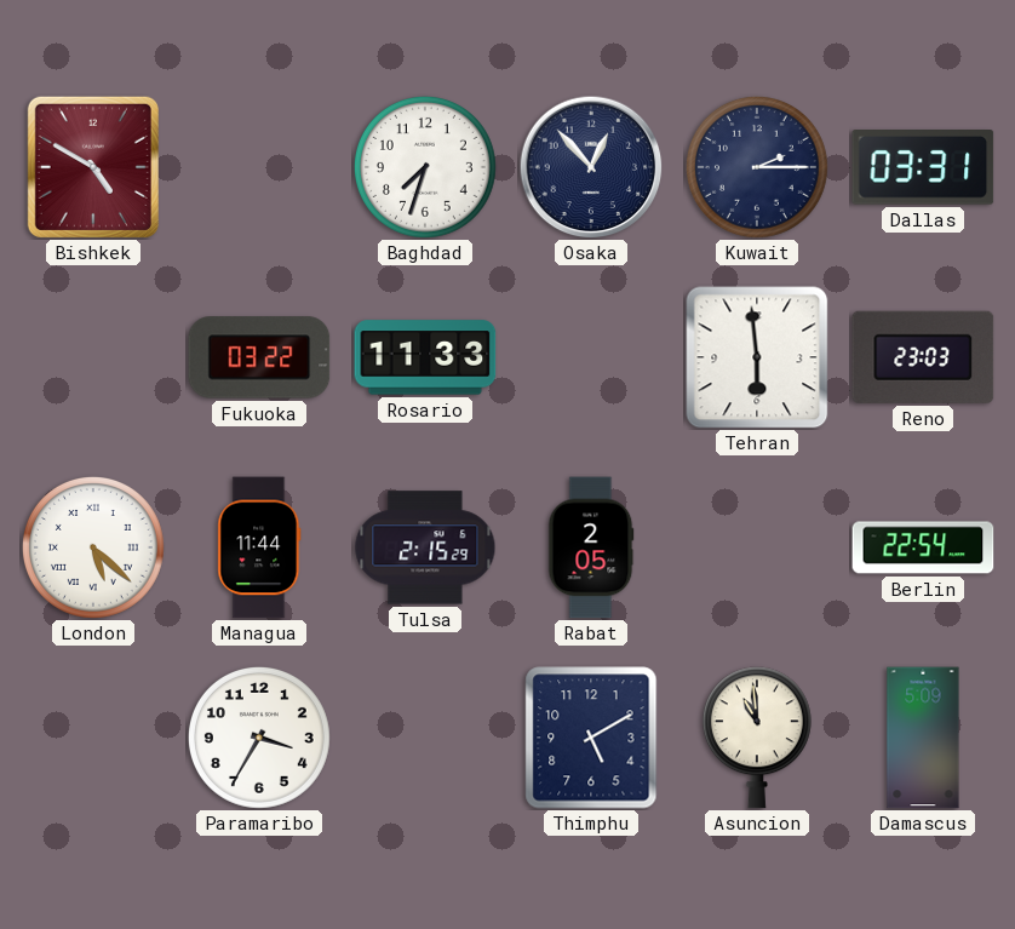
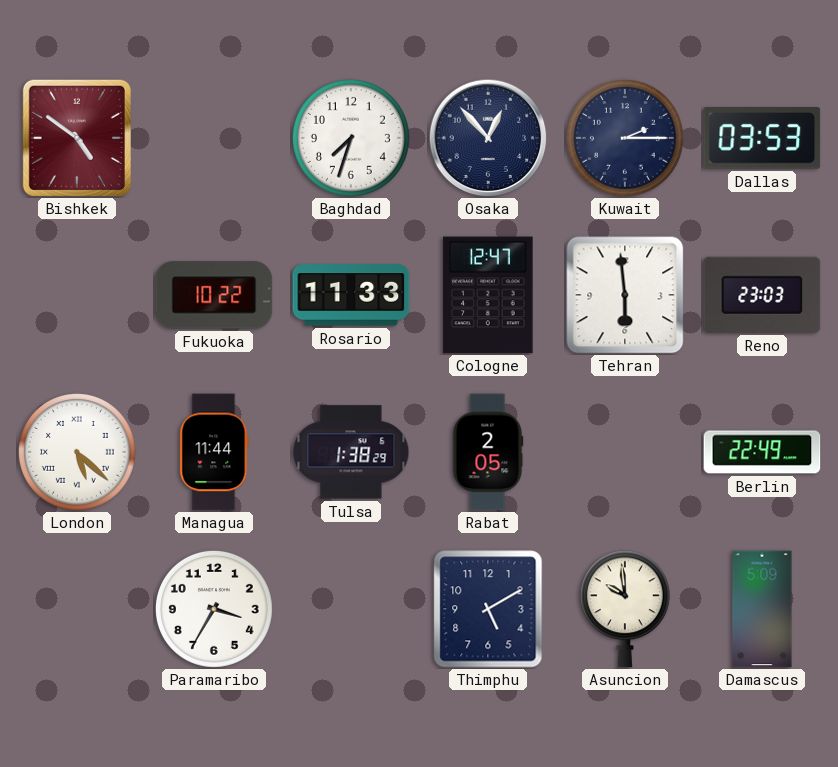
Bishkek: 4:50 -> 4:51 (77, 138)
Dallas: 03:31 -> 03:53 (762, 139)
Fukuoka: 03:22 -> 10:22 (214, 295)
Cologne: none -> 12:47 (488, 295)
Tulsa: 2:15 -> 1:38 (351, 452)
Berlin: 22:54 -> 22:49 (762, 452)
Asuncion: 10:59 -> 9:59 (625, 609)
